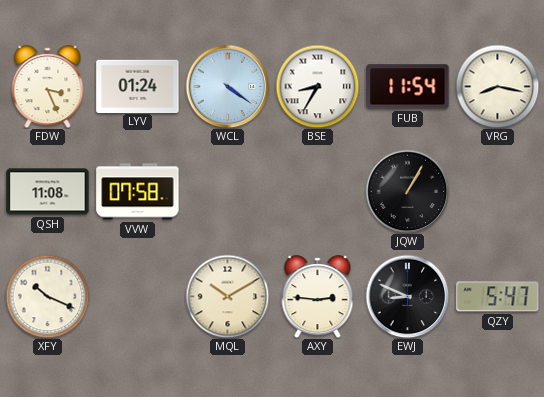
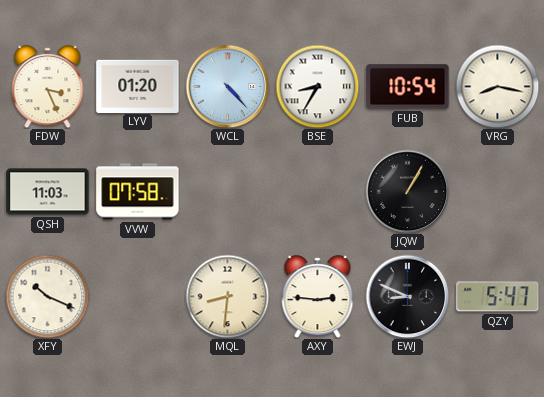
LYV: 01:24 -> 01:20 (138, 86)
WCL: 4:21 -> 4:23 (227, 86)
FUB: 11:54 -> 10:54 (408, 87)
QSH: 11:08 -> 11:03 (48, 192)
MQL: 10:10 -> 8:31 (227, 296)
